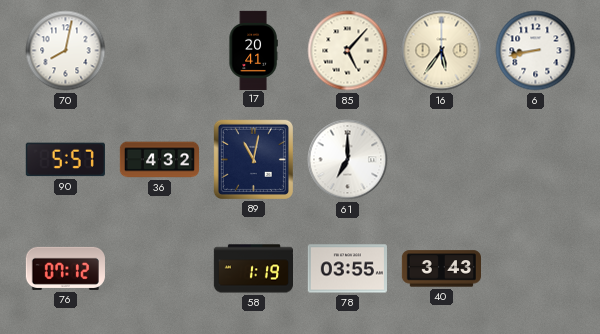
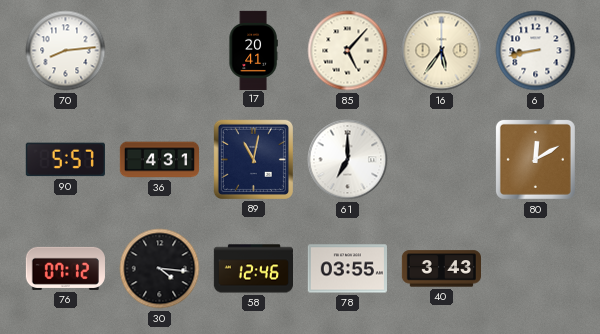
70: 8:02 -> 8:14 (66, 51)
36: 4:32 -> 4:31 (159, 160)
80: none -> 12:10 (535, 159)
30: none -> 4:16 (160, 269)
58: 1:19 -> 12:46 (253, 269)
